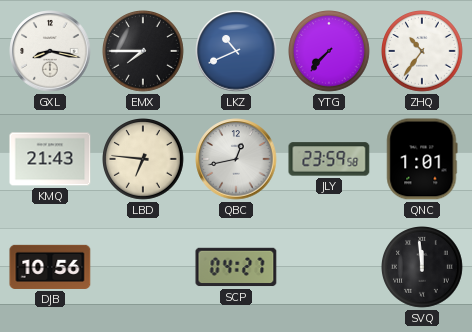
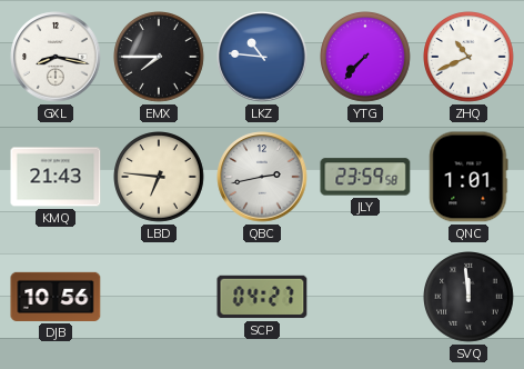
LKZ: 10:41 -> 10:46 (262, 57)
ZHQ: 10:36 -> 10:41 (470, 58)
QBC: 12:43 -> 2:43 (262, 177)
